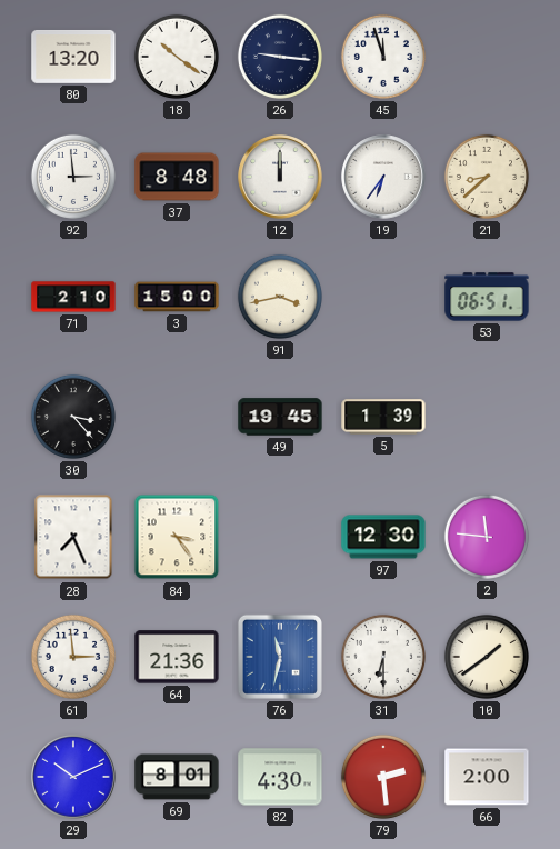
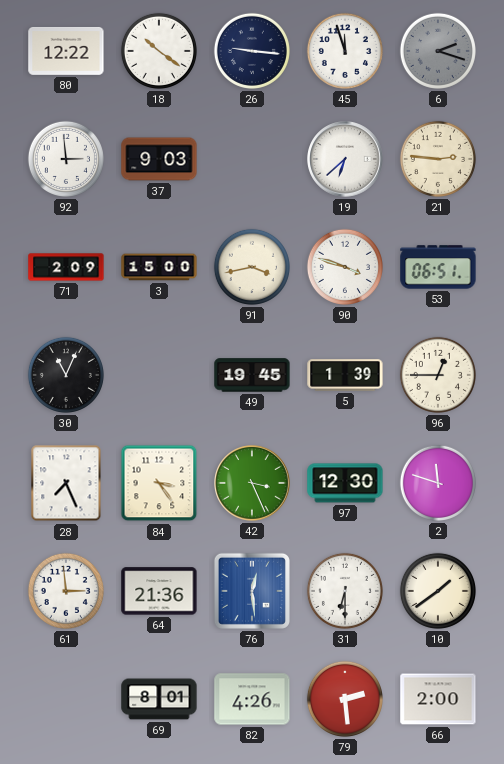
80: 13:20 -> 12:22 (66, 51)
6: none -> 2:18 (438, 51)
37: 8:48 -> 9:03 (159, 159)
12: 12:00 -> none (280, 177)
19: 6:36 -> 6:38 (345, 159)
21: 8:38 -> 2:46 (438, 159)
71: 2:10 -> 2:09 (66, 267)
90: none -> 3:48 (345, 267)
30: 3:23 -> 11:04 (66, 375)
96: none -> 12:45 (438, 375)
42: none -> 3:26 (252, 483)
2: 11:46 -> 11:48 (438, 483)
76: 11:32 -> 12:29 (252, 591)
29: 10:11 -> none (73, 777)
82: 4:30 -> 4:26 (252, 699)
